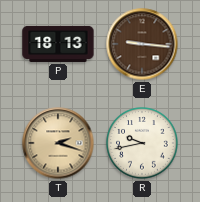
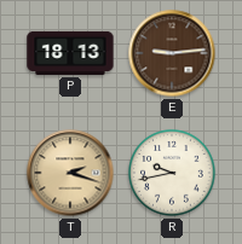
E: 9:16 -> 9:14 (172, 53)
